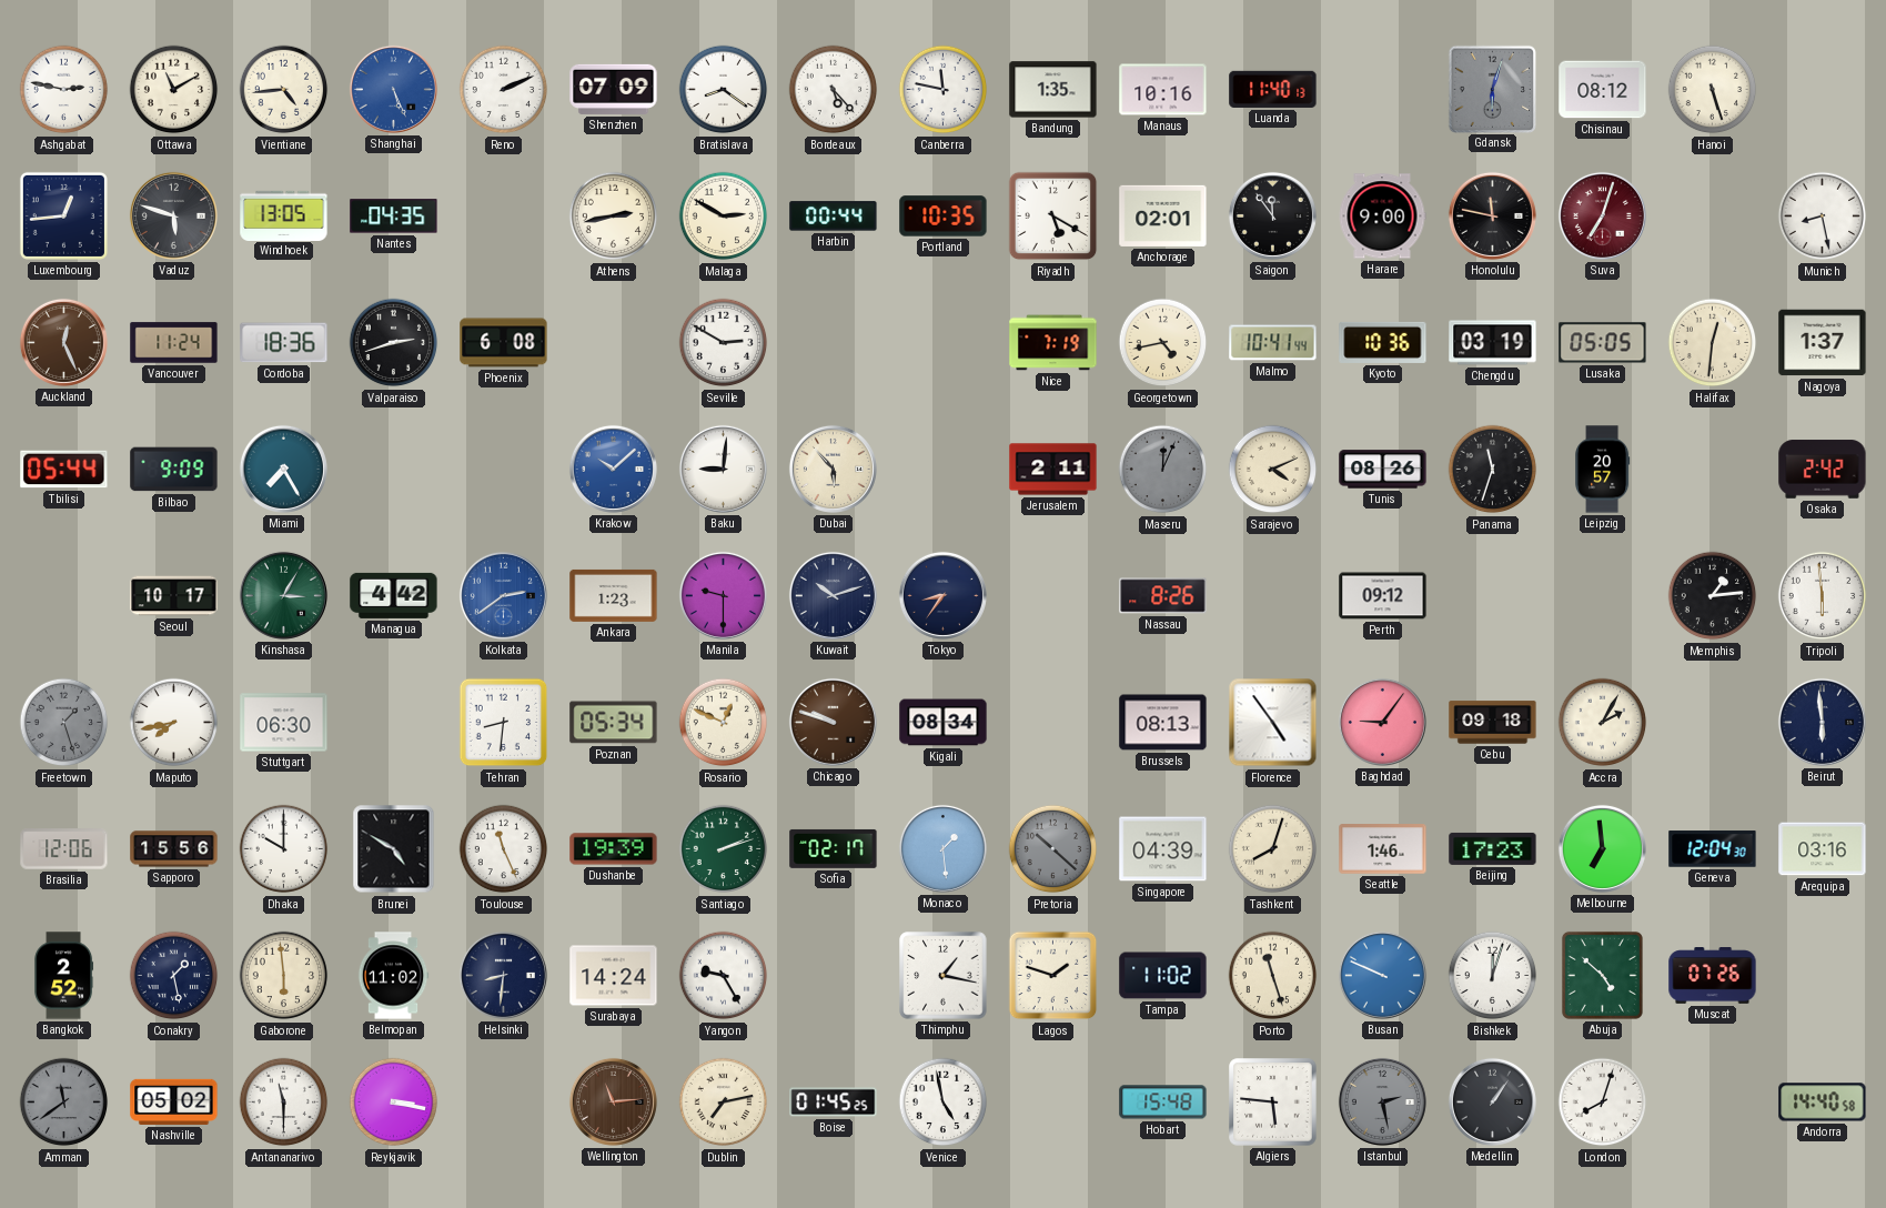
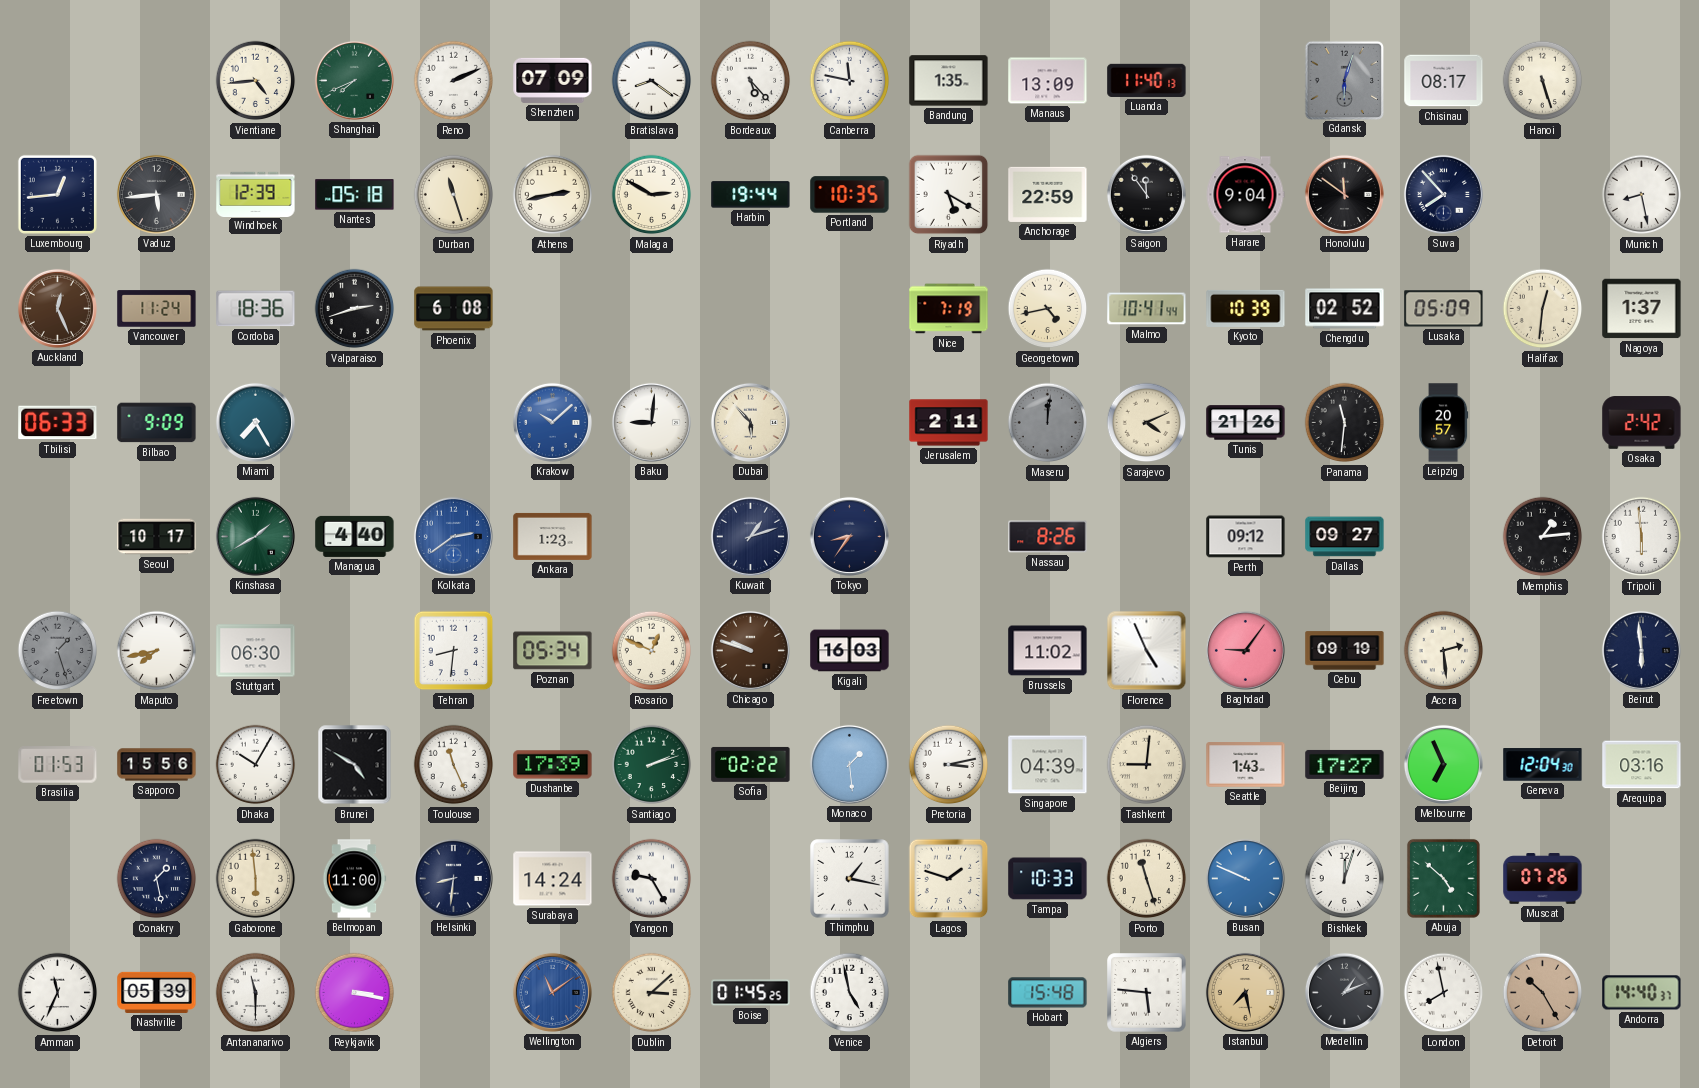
Ashgabat: 2:47 -> none (64, 90)
Ottawa: 11:10 -> none (174, 90)
Shanghai: 5:26 -> 7:41 (354, 80)
Shanghai dial: blue -> green (354, 80)
Manaus: 10:16 -> 13:09 (1048, 81)
Chisinau: 08:12 -> 08:17 (1444, 81)
Vaduz: 5:48 -> 5:44 (156, 194)
Windhoek: 13:05 -> 12:39 (256, 194)
Nantes: 04:35 -> 05:18 (355, 195)
Durban: none -> 11:27 (454, 195)
Harbin: 00:44 -> 19:44 (751, 195)
Anchorage: 02:01 -> 22:59 (1048, 194)
Harare: 9:00 -> 9:04 (1245, 195)
Honolulu: 11:47 -> 11:51 (1344, 194)
Suva: 7:03 -> 7:53 (1443, 194)
Suva dial: burgundy -> navy (1443, 194)
Seville: 2:50 -> none (724, 343)
Kyoto: 10:36 -> 10:39 (1246, 308)
Chengdu: 03:19 -> 02:52 (1345, 309)
Lusaka: 05:05 -> 05:09 (1444, 309)
Tbilisi: 05:44 -> 06:33 (58, 423)
Maseru: 12:04 -> 12:01 (1048, 423)
Tunis: 08:26 -> 21:26 (1246, 423)
Panama: 11:33 -> 11:31 (1345, 423)
Kinshasa: 3:05 -> 1:40 (255, 536)
Managua: 4:42 -> 4:40 (355, 536)
Manila: 9:30 -> none (723, 595)
Kuwait: 10:12 -> 1:12 (750, 536)
Dallas: none -> 09:27 (1345, 537)
Kigali: 08:34 -> 16:03 (850, 651)
Brussels: 08:13 -> 11:02 (1048, 651)
Florence: 4:54 -> 4:56 (1147, 651)
Cebu: 09:18 -> 09:19 (1345, 651)
Accra: 2:05 -> 2:29 (1444, 651)
Brasilia: 12:06 -> 01:53 (58, 765)
Dhaka: 10:00 -> 10:05 (256, 765)
Dushanbe: 19:39 -> 17:39 (553, 765)
Sofia: 02:17 -> 02:22 (751, 764)
Pretoria: 10:22 -> 3:13 (949, 765)
Pretoria dial: grey -> white (949, 765)
Tashkent: 8:03 -> 9:01 (1147, 765)
Seattle: 1:46 -> 1:43 (1246, 765)
Beijing: 17:23 -> 17:27 (1345, 764)
Melbourne: 6:59 -> 6:56 (1443, 764)
Bangkok: 2:52 -> none (64, 976)
Belmopan: 11:02 -> 11:00 (354, 879)
Tampa: 11:02 -> 10:33 (1048, 879)
Amman: 11:39 -> 11:34 (58, 993)
Amman dial: grey -> white (58, 993)
Nashville: 05:02 -> 05:39 (157, 992)
Wellington: 11:14 -> 11:09 (552, 992)
Wellington dial: brown -> blue (552, 992)
Dublin: 7:13 -> 3:08 (652, 993)
Istanbul: 2:28 -> 7:28 (1245, 992)
Istanbul dial: grey -> champagne (1245, 992)
Medellin: 1:06 -> 1:11 (1344, 992)
London: 8:03 -> 7:58 (1444, 993)
Detroit: none -> 10:25 (1543, 993)
Andorra: 14:40:58 -> 14:40:37 (1642, 993)
